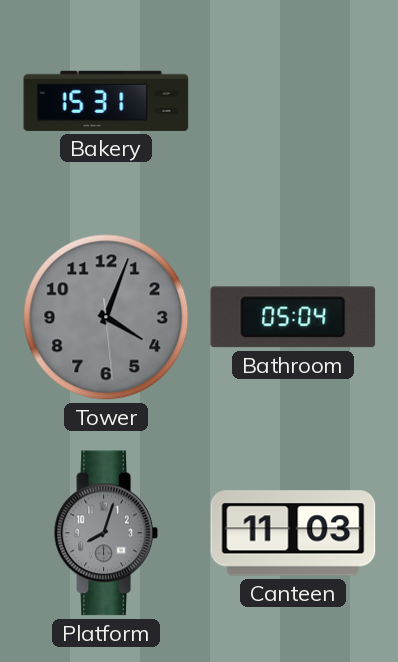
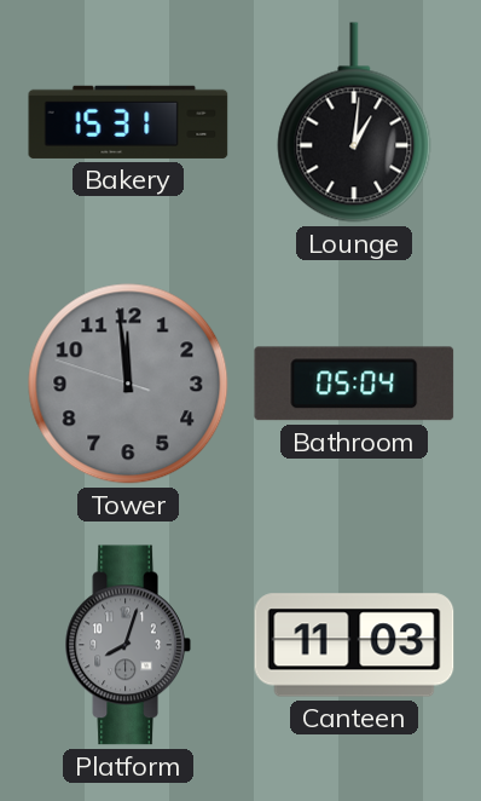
Lounge: none -> 1:01 (354, 122)
Tower: 4:03 -> 11:58 (128, 384)
